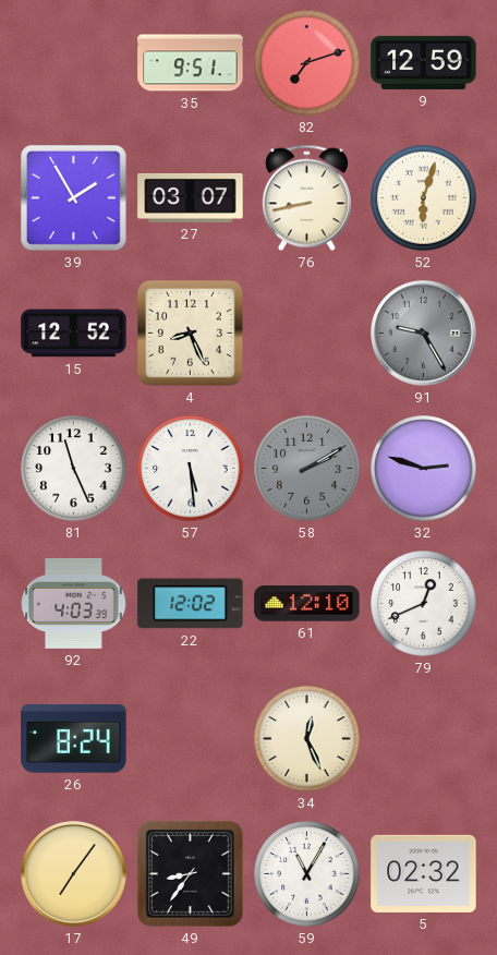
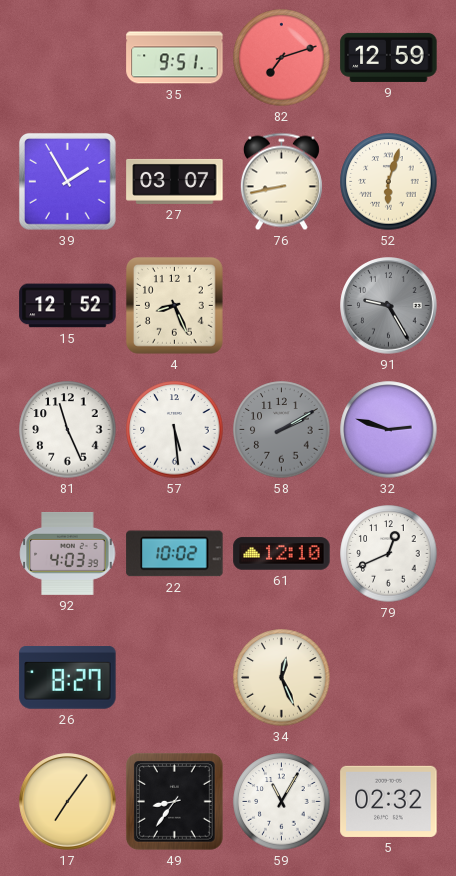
22: 12:02 -> 10:02 (175, 554)
26: 8:24 -> 8:27 (68, 678)
